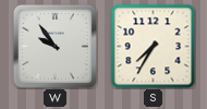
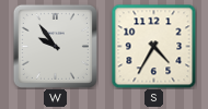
S: 7:35 -> 4:35 (153, 46)
